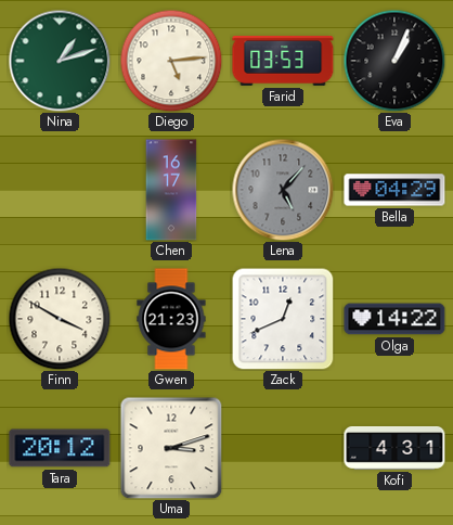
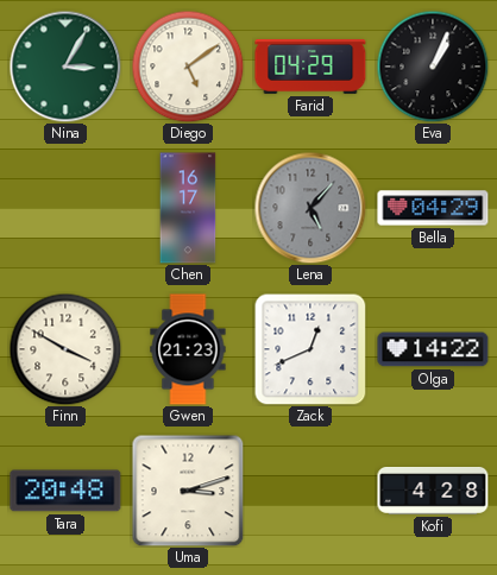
Nina: 1:12 -> 3:05 (65, 67)
Diego: 5:14 -> 5:09 (188, 67)
Farid: 03:53 -> 04:29 (310, 67)
Tara: 20:12 -> 20:48 (65, 491)
Kofi: 4:31 -> 4:28 (433, 492)
